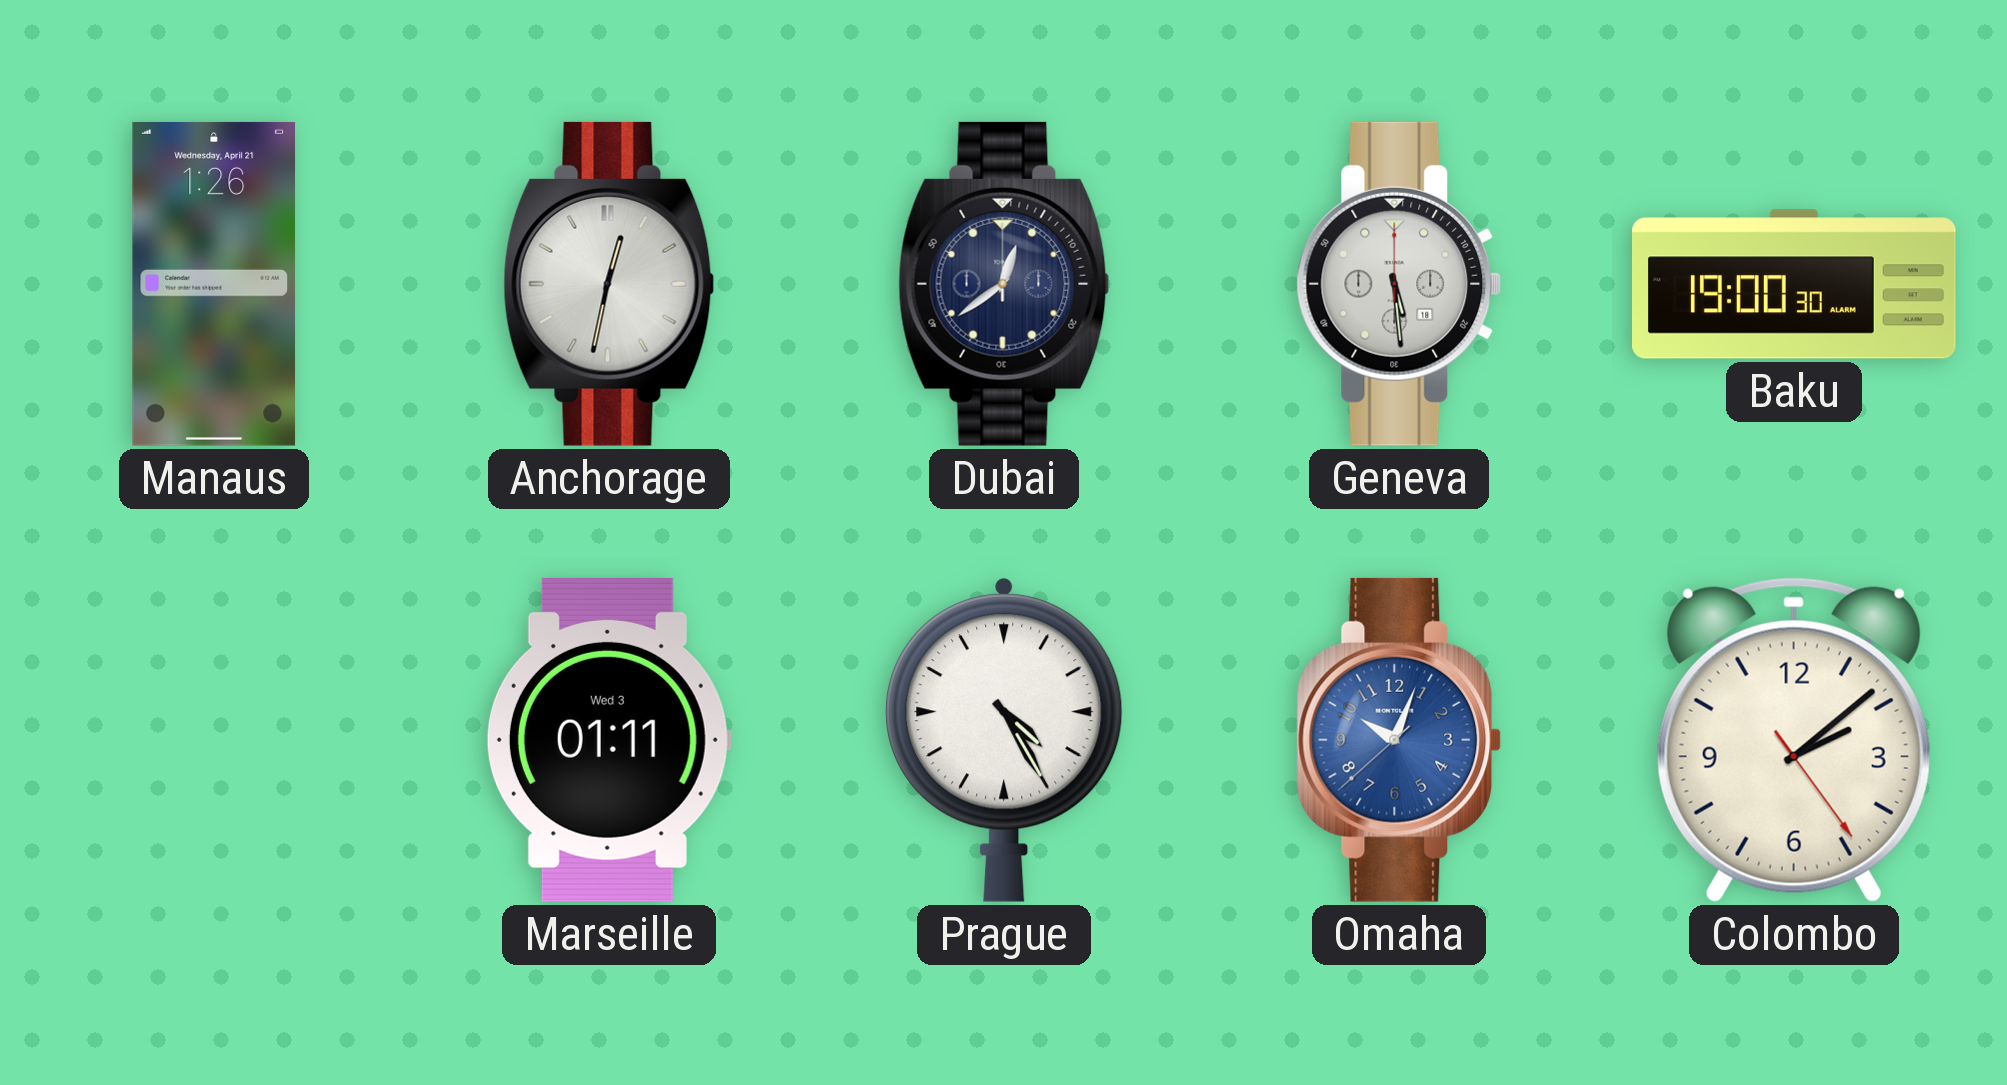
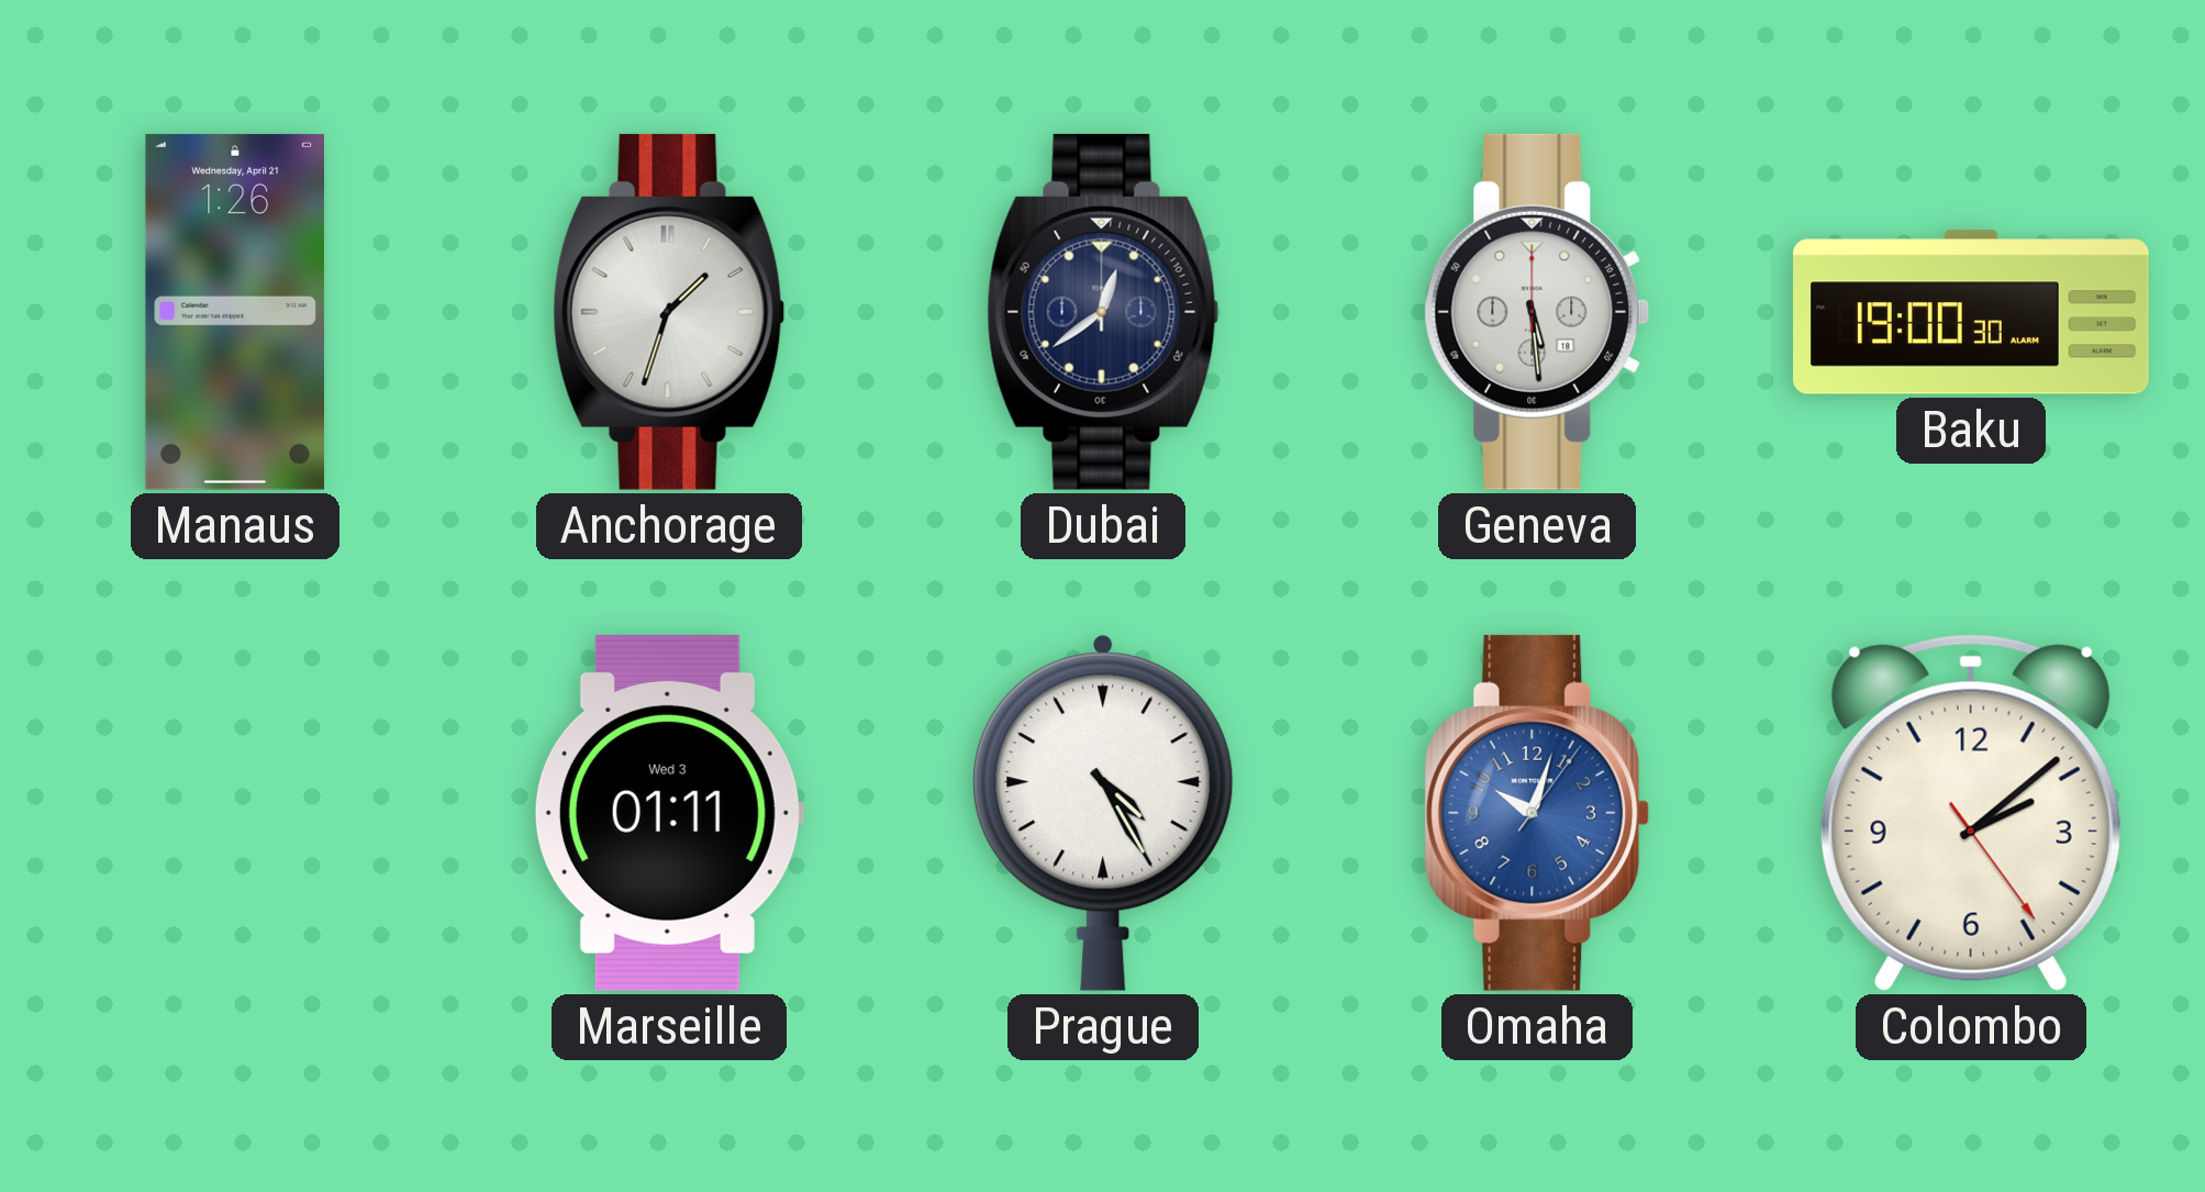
Anchorage: 12:32 -> 1:33 (669, 312)
Omaha: 10:03:38 -> 10:03:06 (1537, 813)
